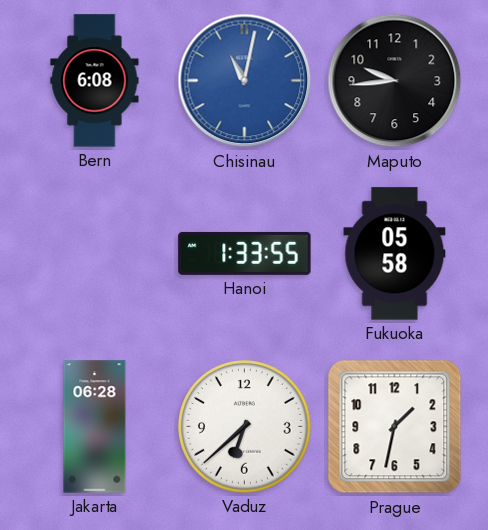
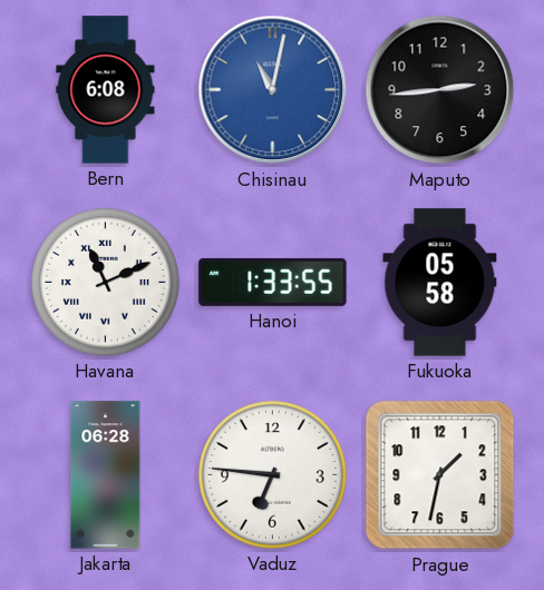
Maputo: 9:44 -> 2:44 (440, 90)
Havana: none -> 11:11 (106, 283)
Vaduz: 6:38 -> 6:46 (273, 475)
